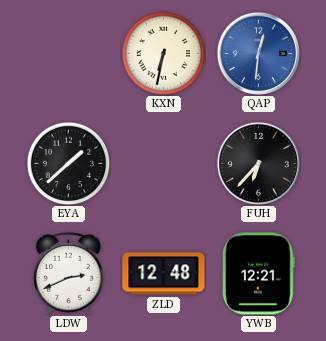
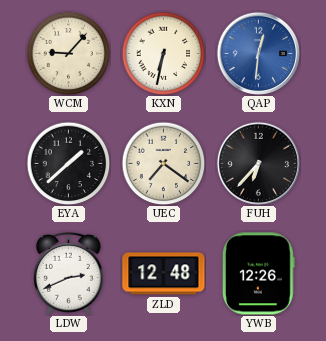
WCM: none -> 9:07 (68, 53)
UEC: none -> 7:21 (163, 163)
YWB: 12:21 -> 12:26 (258, 274)
